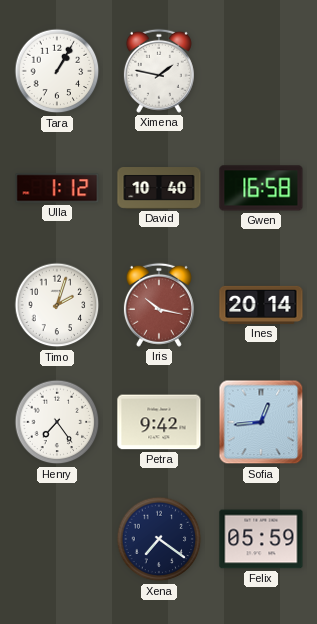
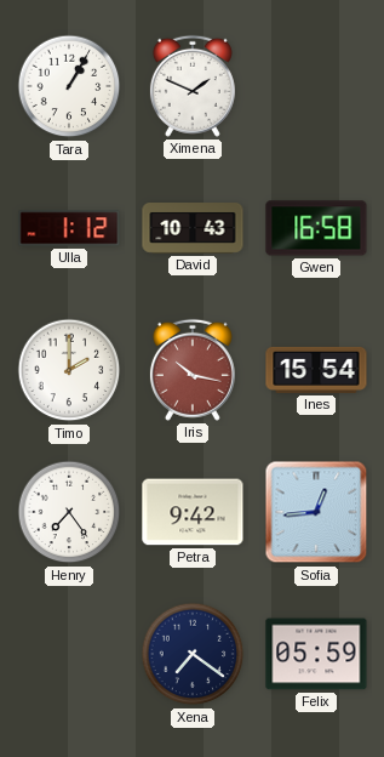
Ximena: 1:47 -> 1:49 (193, 86)
David: 10:40 -> 10:43 (193, 229)
Timo: 2:03 -> 2:00 (69, 370)
Ines: 20:14 -> 15:54 (316, 370)
